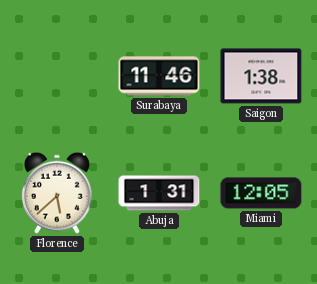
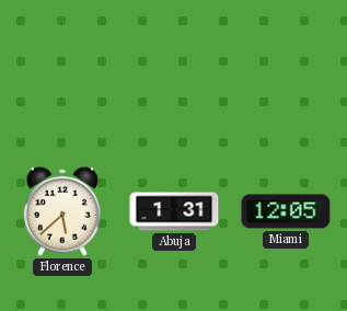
Surabaya: 11:46 -> none (159, 76)
Saigon: 1:38 -> none (261, 76)
